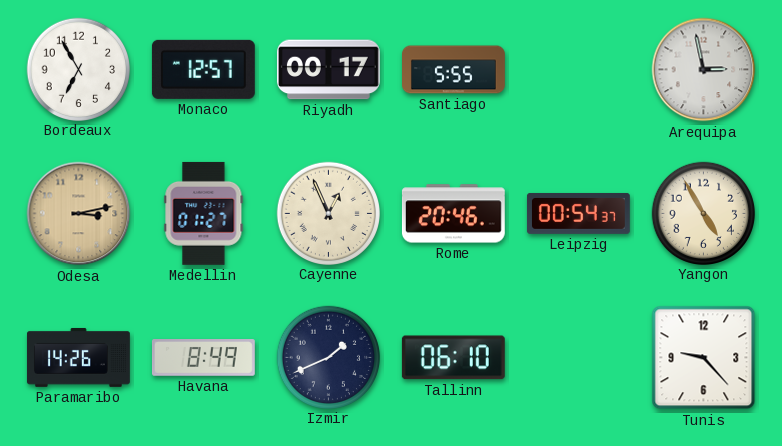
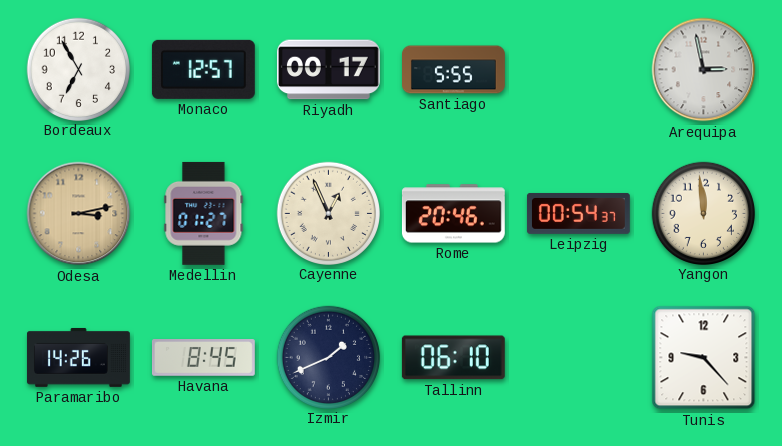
Yangon: 4:55 -> 11:59 (703, 213)
Havana: 8:49 -> 8:45 (203, 358)
